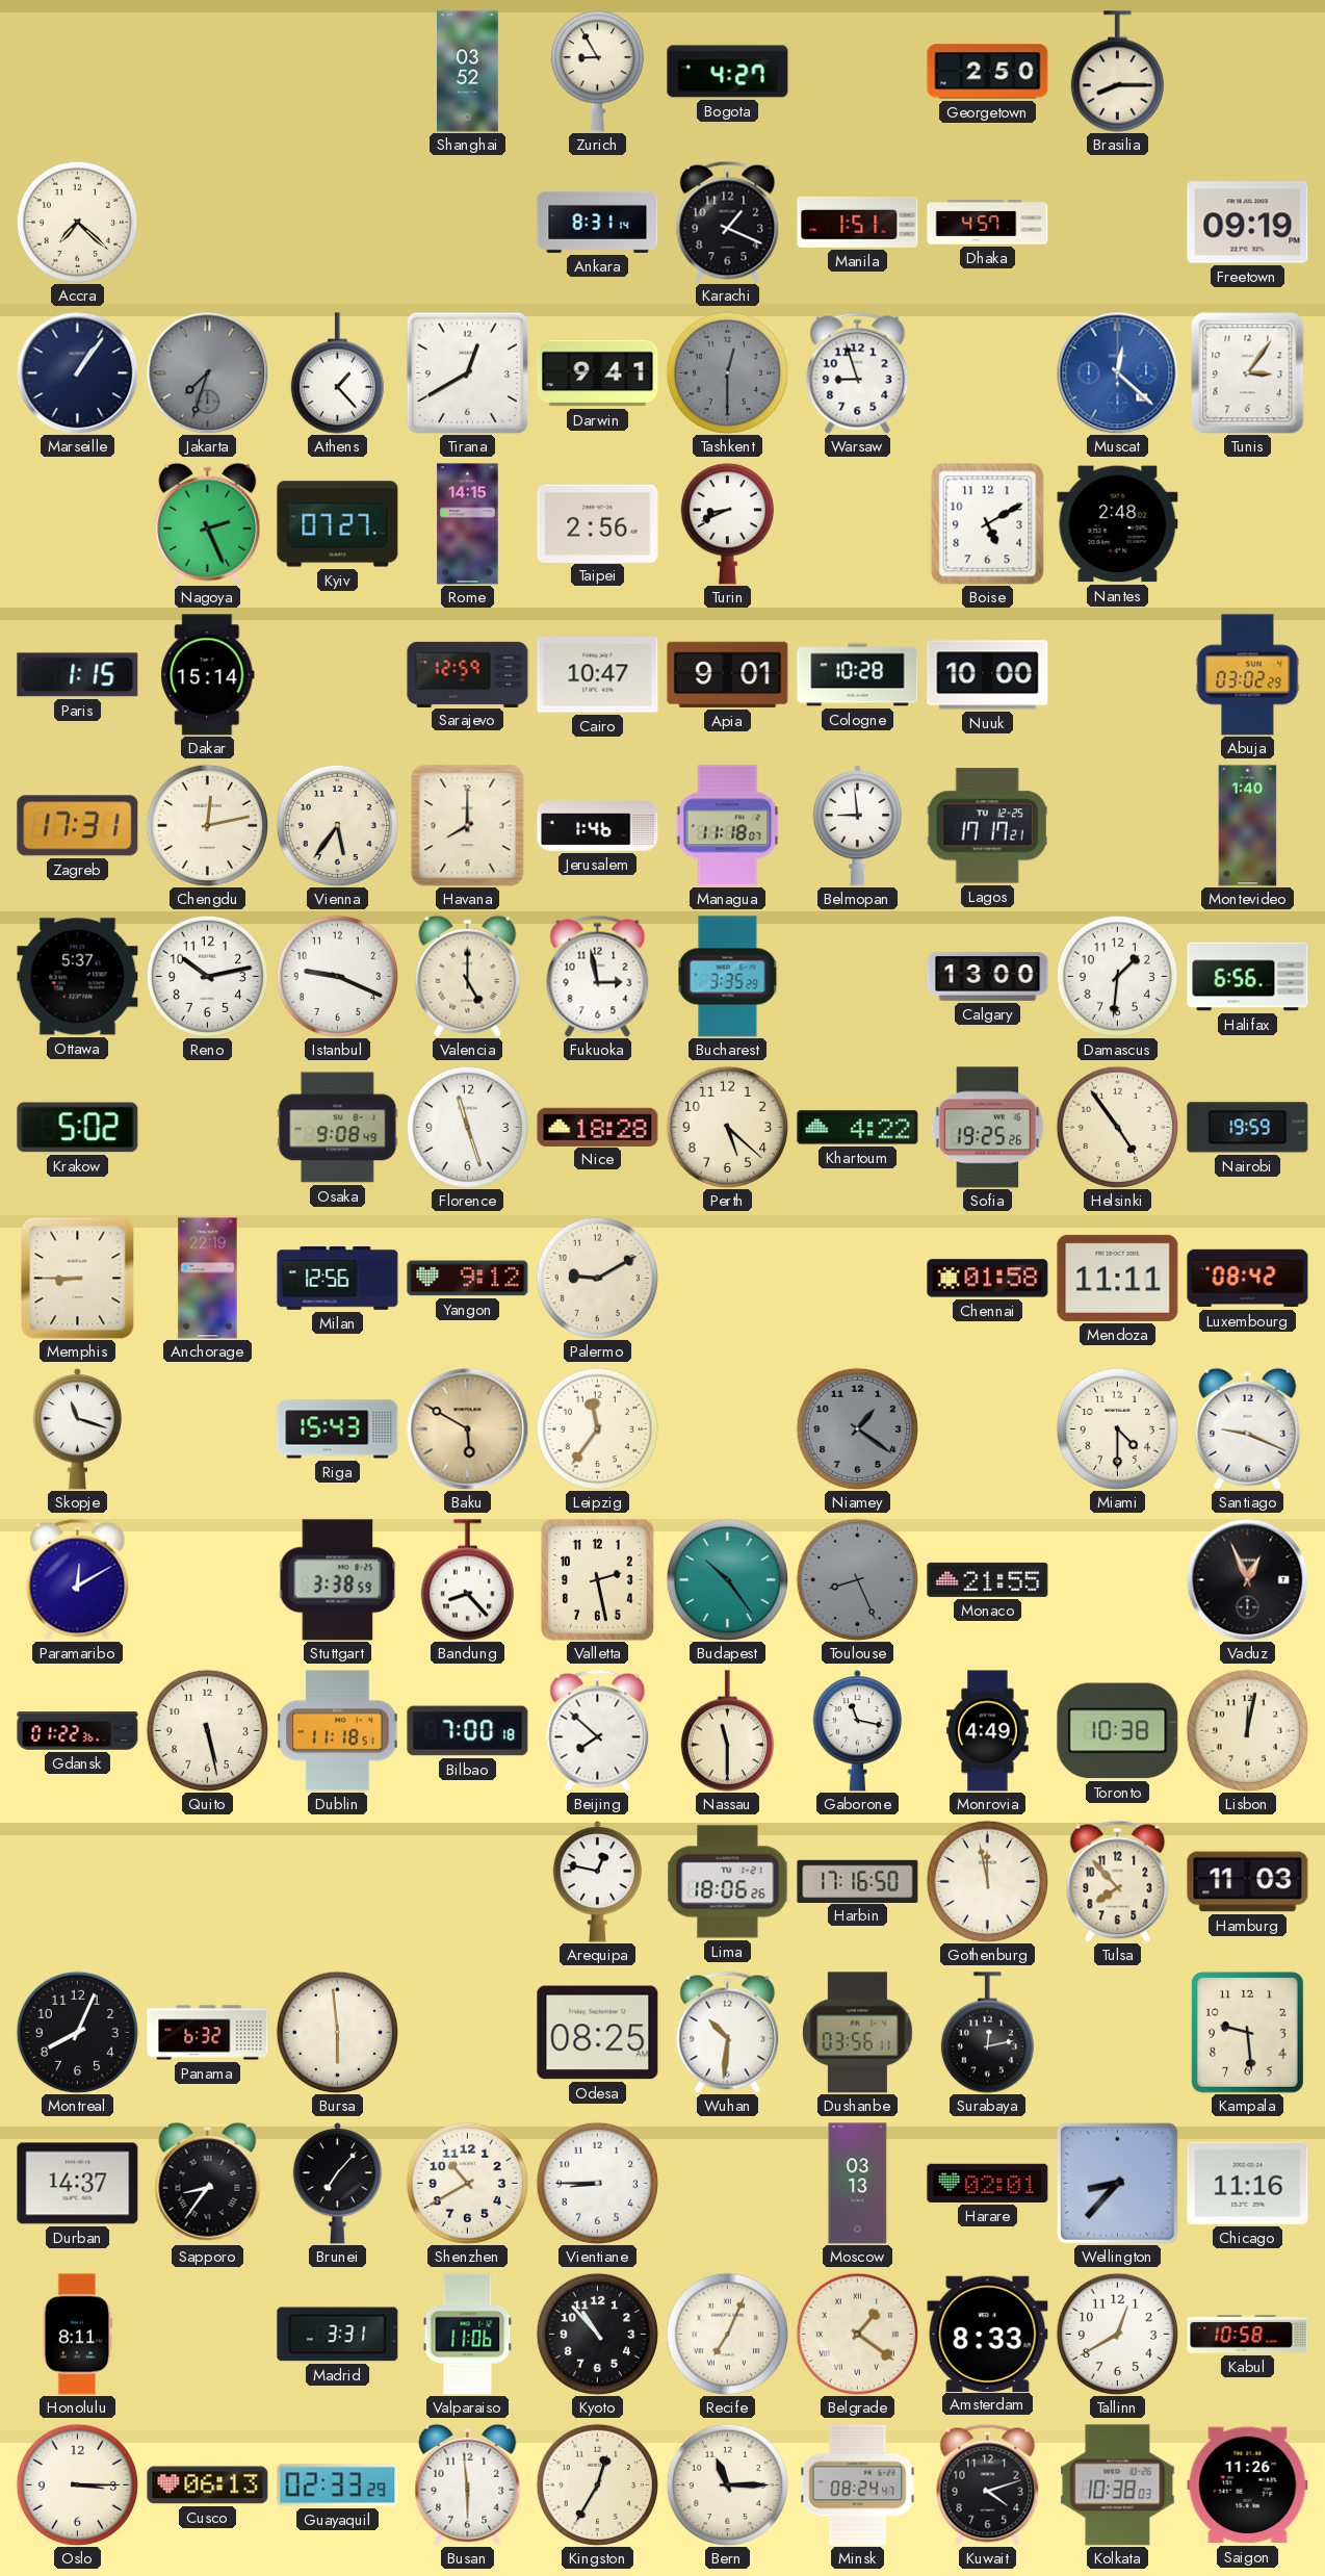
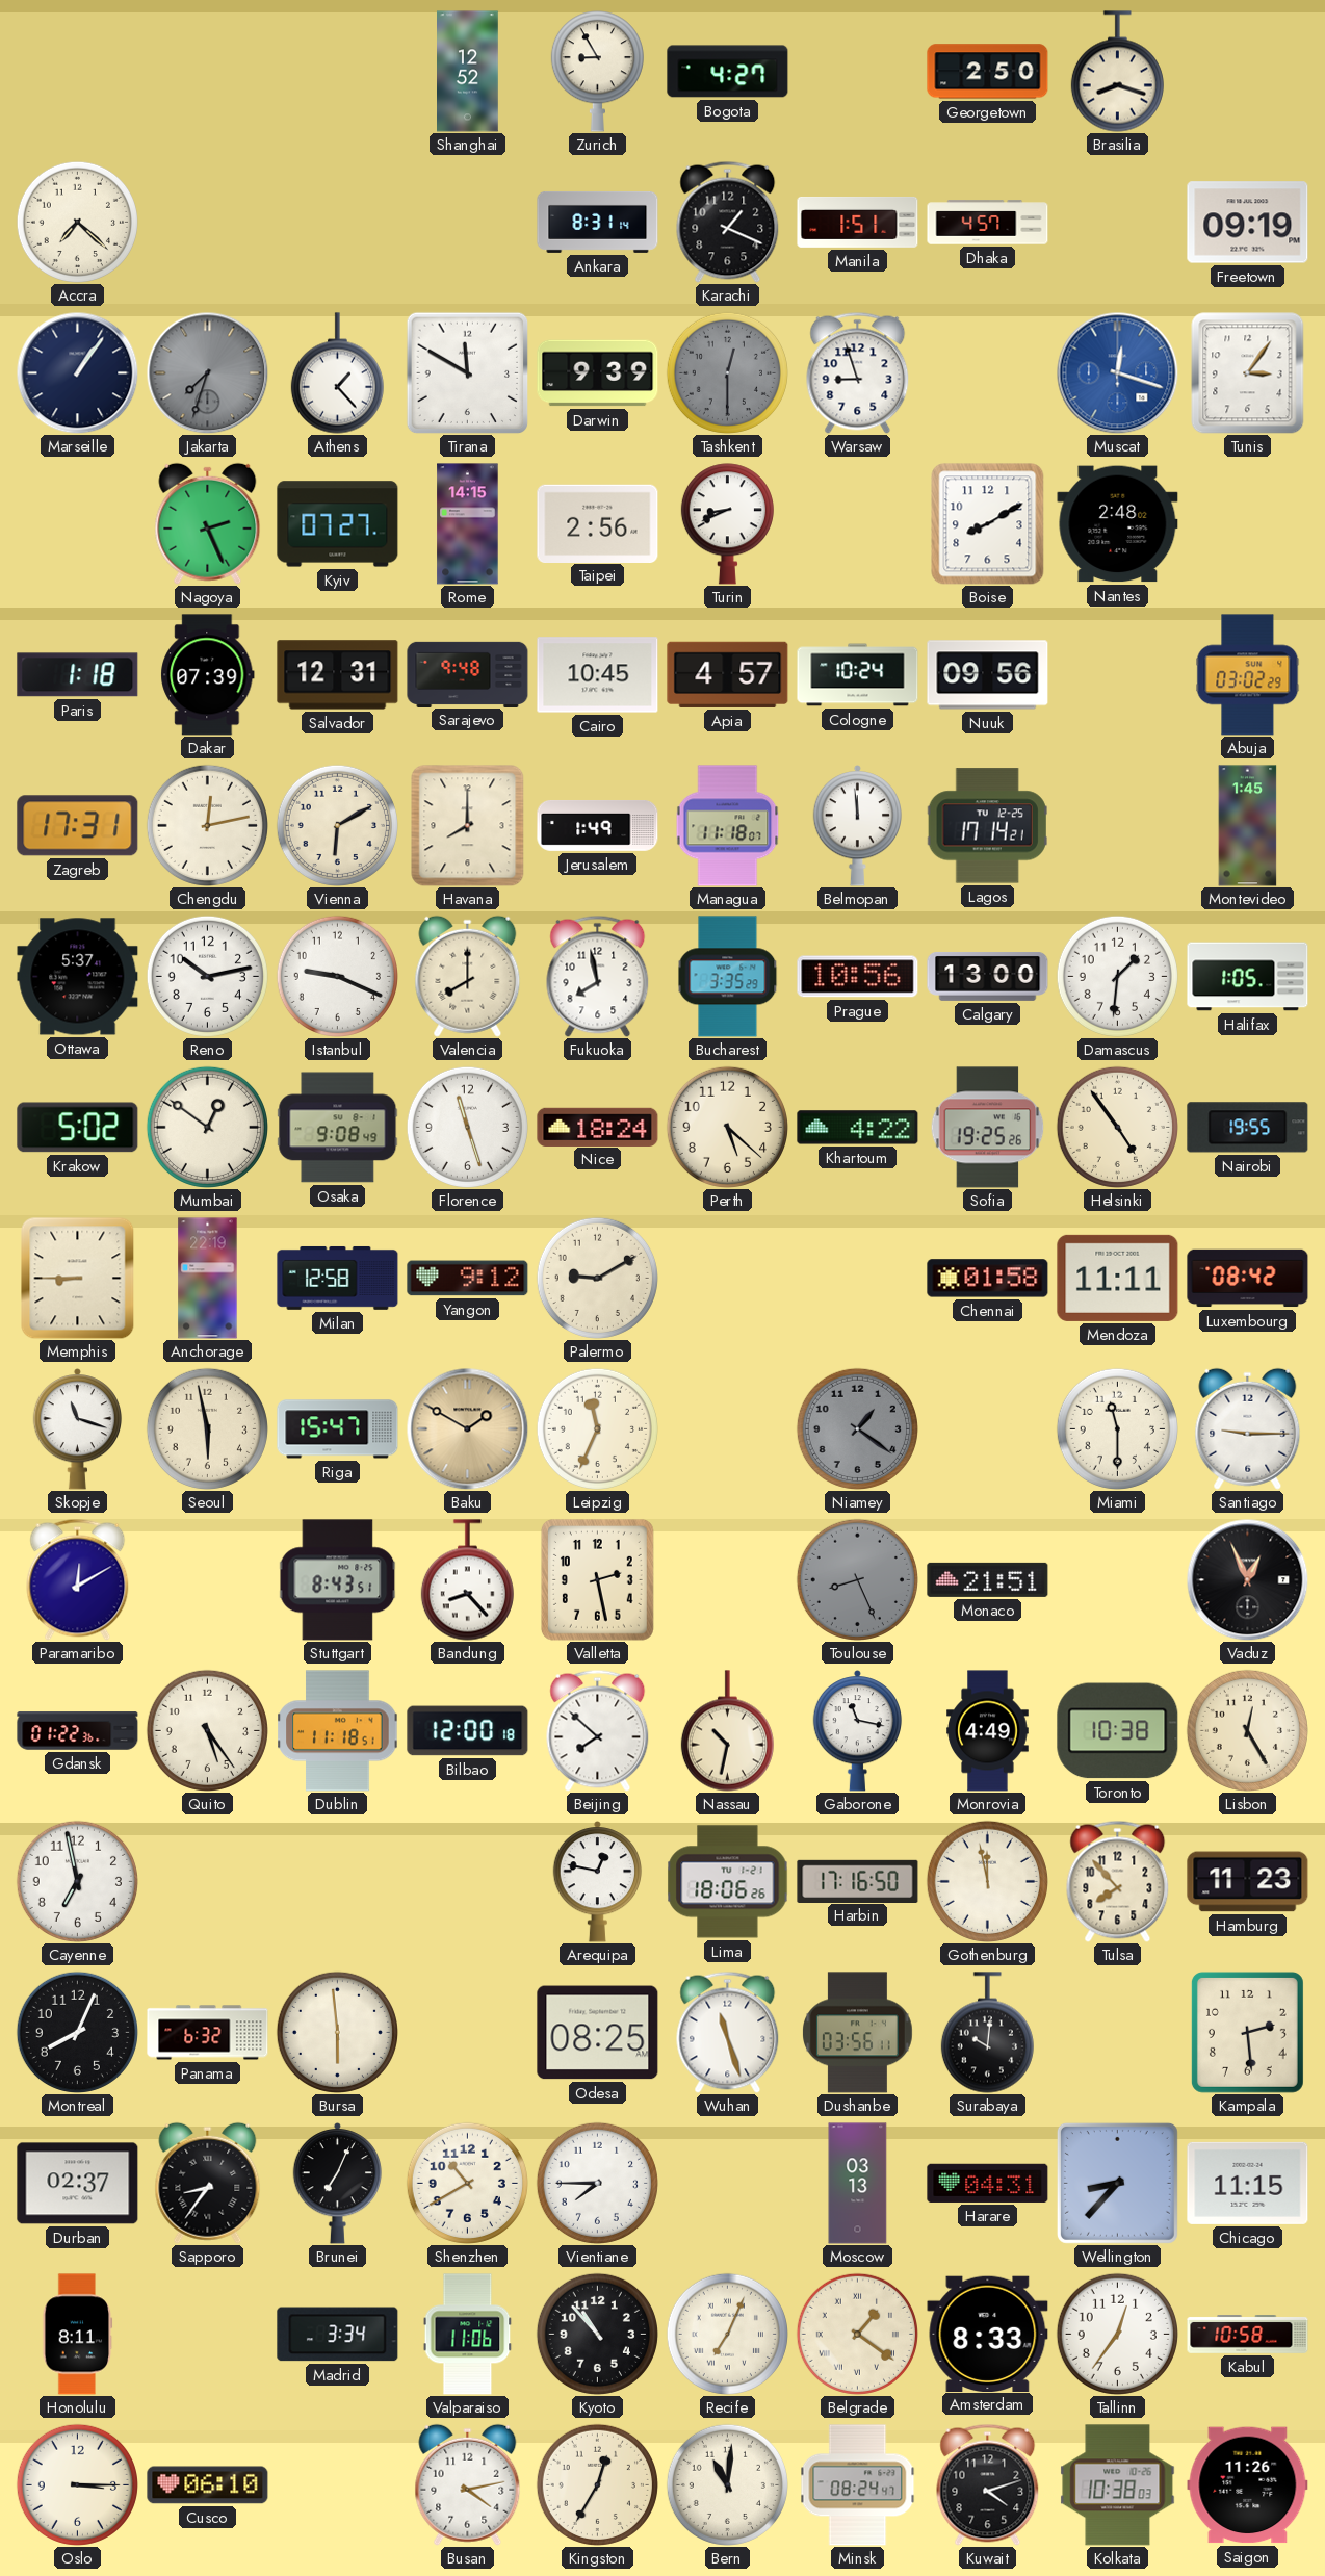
Shanghai: 03:52 -> 12:52 (468, 72)
Brasilia: 8:15 -> 8:18 (1117, 72)
Tirana: 12:40 -> 11:50 (467, 372)
Darwin: 9:41 -> 9:39 (598, 373)
Muscat: 12:22 -> 12:18 (1117, 372)
Boise: 5:10 -> 8:10 (988, 524)
Paris: 1:15 -> 1:18 (78, 675)
Dakar: 15:14 -> 07:39 (208, 675)
Salvador: none -> 12:31 (338, 675)
Sarajevo: 12:59 -> 9:48 (468, 674)
Cairo: 10:47 -> 10:45 (598, 675)
Apia: 9:01 -> 4:57 (728, 674)
Cologne: 10:28 -> 10:24 (858, 675)
Nuuk: 10:00 -> 09:56 (988, 675)
Vienna: 5:36 -> 6:10 (337, 825)
Jerusalem: 1:46 -> 1:49 (598, 825)
Belmopan: 8:59 -> 11:59 (858, 826)
Lagos: 17:17 -> 17:14 (987, 826)
Montevideo: 1:40 -> 1:45 (1248, 826)
Valencia: 5:00 -> 8:00 (468, 976)
Fukuoka: 2:58 -> 7:58 (598, 976)
Prague: none -> 10:56 (858, 977)
Halifax: 6:56 -> 1:05 (1248, 977)
Mumbai: none -> 12:51 (207, 1127)
Nice: 18:28 -> 18:24 (598, 1127)
Nairobi: 19:59 -> 19:55 (1248, 1128)
Milan: 12:56 -> 12:58 (338, 1279)
Seoul: none -> 5:58 (207, 1428)
Riga: 15:43 -> 15:47 (338, 1429)
Baku: 5:50 -> 1:50 (467, 1428)
Leipzig: 11:36 -> 11:34 (597, 1428)
Miami: 4:30 -> 11:30 (1117, 1428)
Santiago: 9:19 -> 9:15 (1248, 1428)
Stuttgart: 3:38 -> 8:43 (338, 1580)
Budapest: 10:24 -> none (727, 1579)
Monaco: 21:55 -> 21:51 (988, 1579)
Quito: 5:28 -> 5:24 (207, 1730)
Bilbao: 7:00 -> 12:00 (468, 1731)
Nassau: 11:30 -> 10:32 (727, 1731)
Lisbon: 12:02 -> 12:25 (1247, 1730)
Cayenne: none -> 6:58 (77, 1881)
Hamburg: 11:03 -> 11:23 (1248, 1882)
Wuhan: 10:31 -> 11:27 (728, 2032)
Surabaya: 12:13 -> 10:01 (987, 2033)
Kampala: 9:29 -> 2:29 (1247, 2032)
Durban: 14:37 -> 02:37 (78, 2184)
Brunei: 7:07 -> 7:04 (338, 2184)
Vientiane: 8:45 -> 7:45 (597, 2183)
Harare: 02:01 -> 04:31 (988, 2183)
Chicago: 11:16 -> 11:15 (1248, 2183)
Madrid: 3:31 -> 3:34 (338, 2335)
Tallinn: 12:40 -> 12:36 (1117, 2334)
Cusco: 06:13 -> 06:10 (208, 2485)
Guayaquil: 02:33 -> none (338, 2485)
Busan: 5:59 -> 4:13 (468, 2484)
Bern: 11:15 -> 11:01 (727, 2484)
